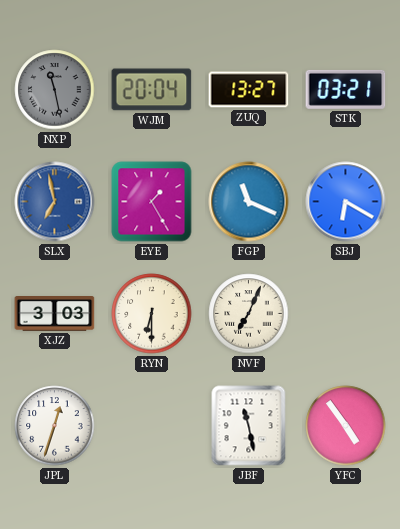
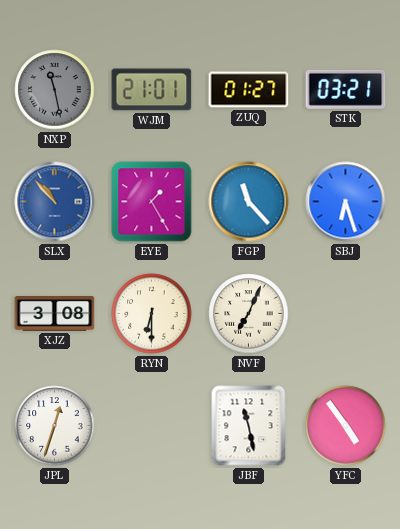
WJM: 20:04 -> 21:01 (152, 90)
ZUQ: 13:27 -> 01:27 (249, 90)
SLX: 6:58 -> 10:53 (55, 202)
FGP: 11:19 -> 11:23 (249, 202)
SBJ: 6:20 -> 6:27 (346, 202)
XJZ: 3:03 -> 3:08 (55, 314)
